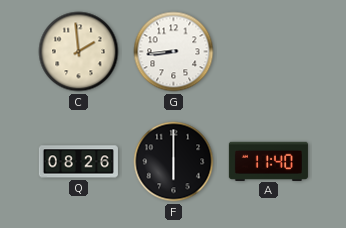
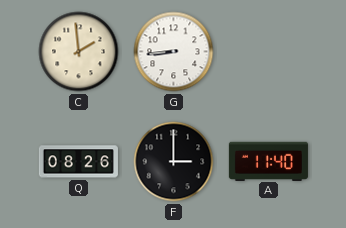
F: 6:00 -> 3:00 (174, 162)
